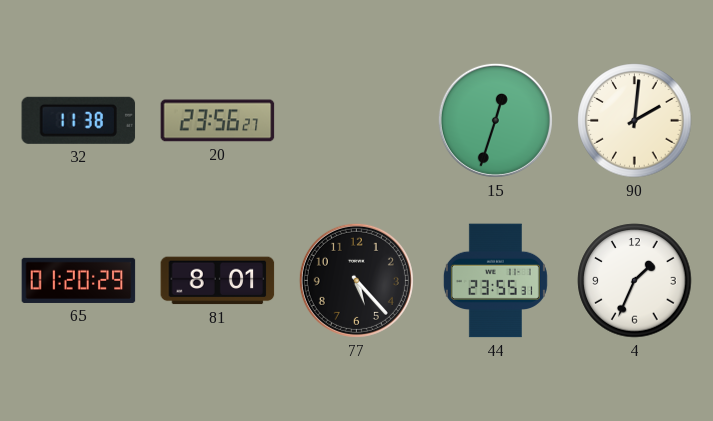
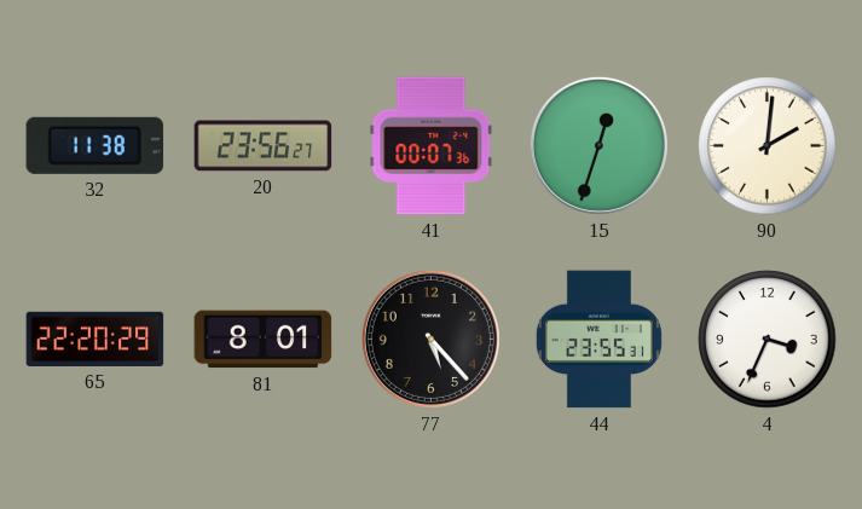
41: none -> 00:07 (432, 146)
65: 01:20 -> 22:20 (96, 339)
4: 1:34 -> 3:34 (768, 340)
